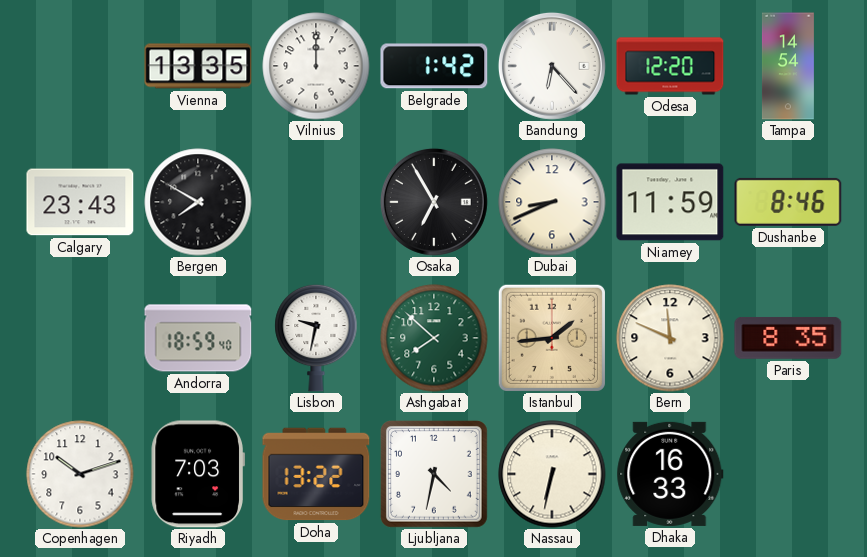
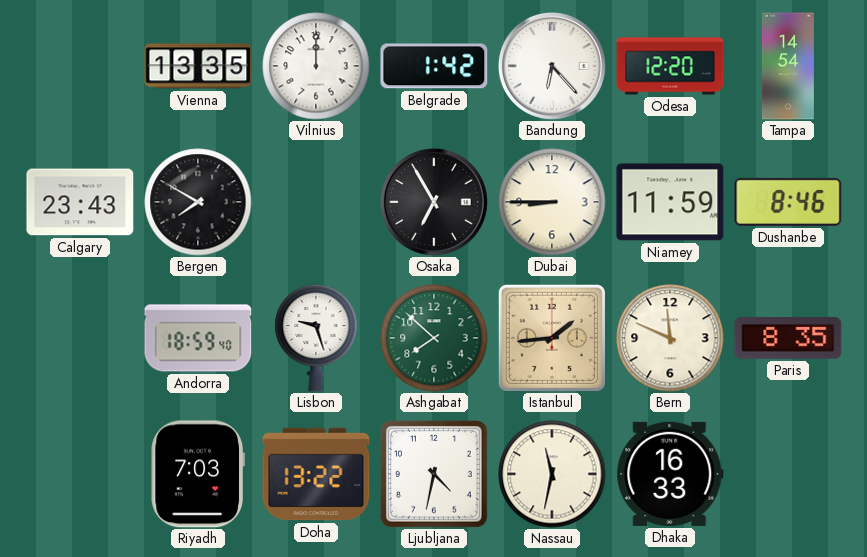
Dubai: 8:41 -> 8:45 (552, 202)
Lisbon: 9:32 -> 9:27 (316, 338)
Copenhagen: 10:12 -> none (80, 474)
Nassau: 6:32 -> 11:32 (552, 474)
